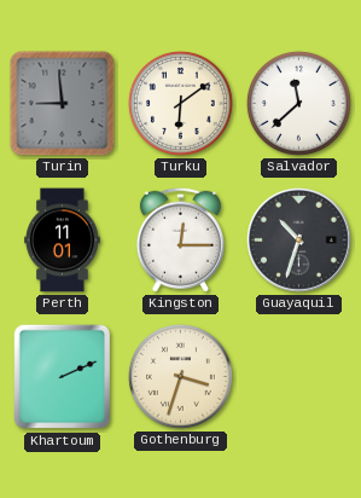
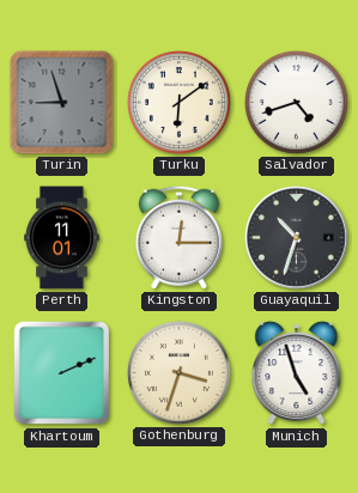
Turin: 8:59 -> 8:57 (62, 103)
Salvador: 11:38 -> 4:42 (296, 102)
Munich: none -> 4:57 (297, 373)
